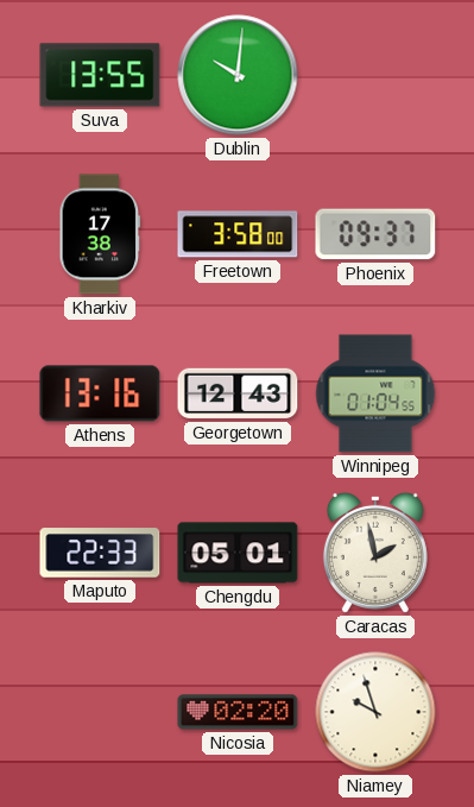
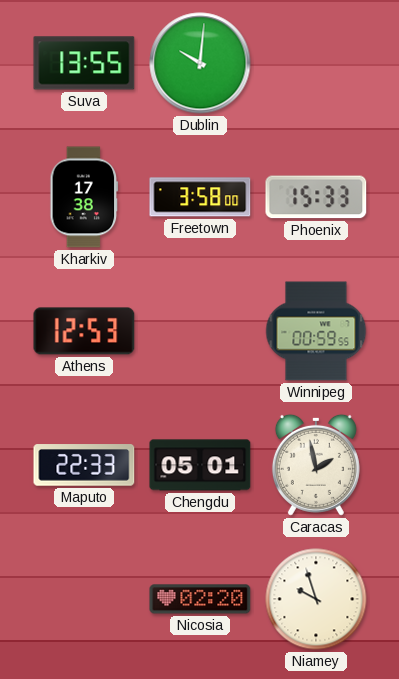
Phoenix: 09:37 -> 15:33 (316, 197)
Athens: 13:16 -> 12:53 (84, 331)
Georgetown: 12:43 -> none (238, 393)
Winnipeg: 01:04 -> 00:59 (316, 331)
